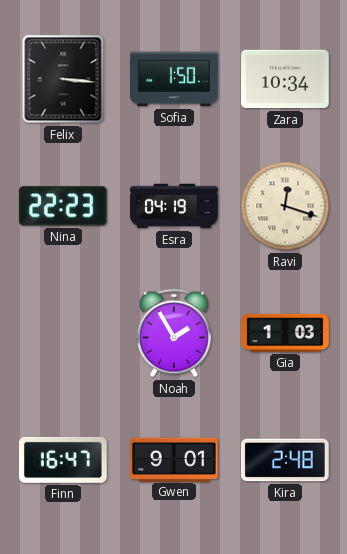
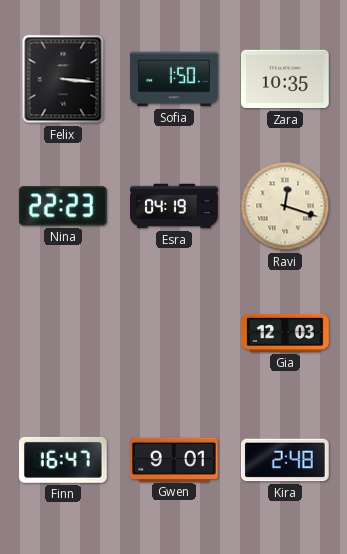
Zara: 10:34 -> 10:35 (286, 79)
Noah: 1:55 -> none (174, 333)
Gia: 1:03 -> 12:03 (285, 333)
